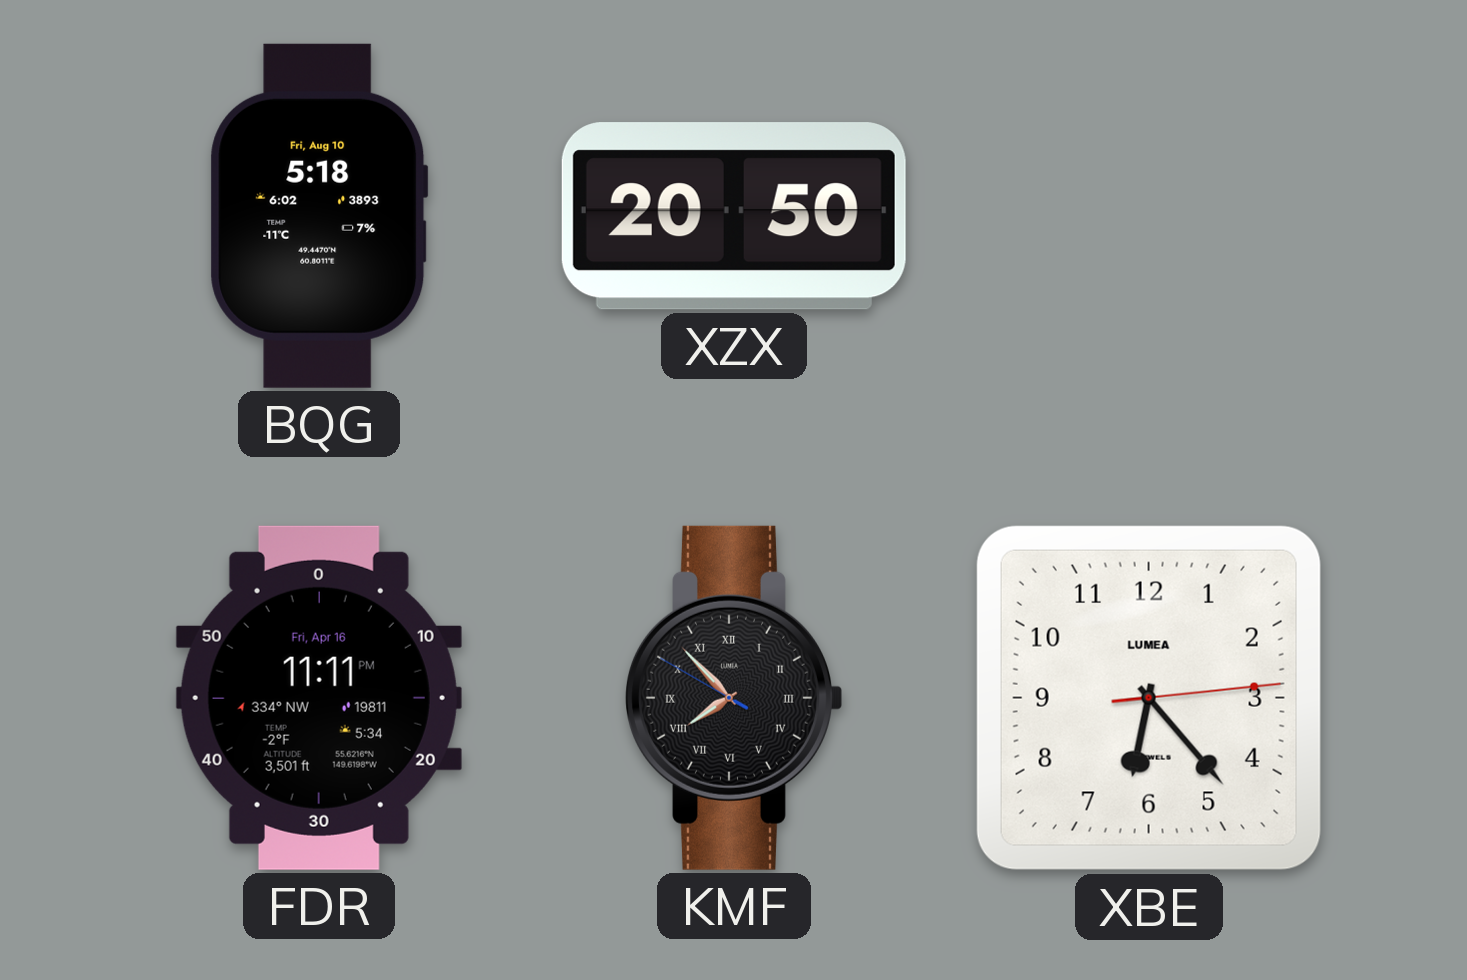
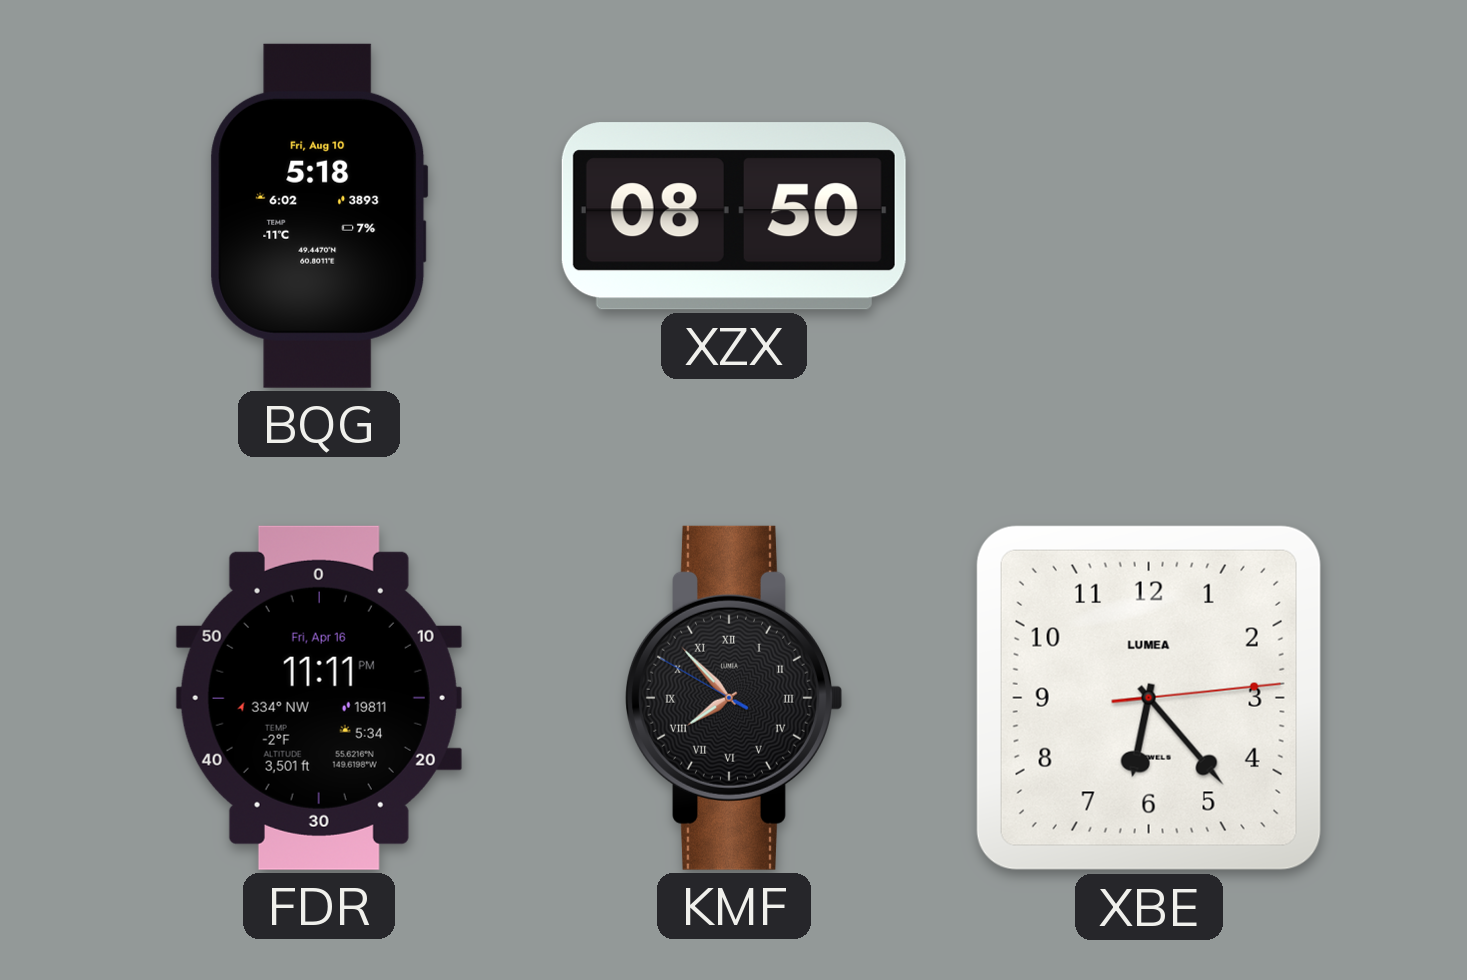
XZX: 20:50 -> 08:50 (734, 216)
